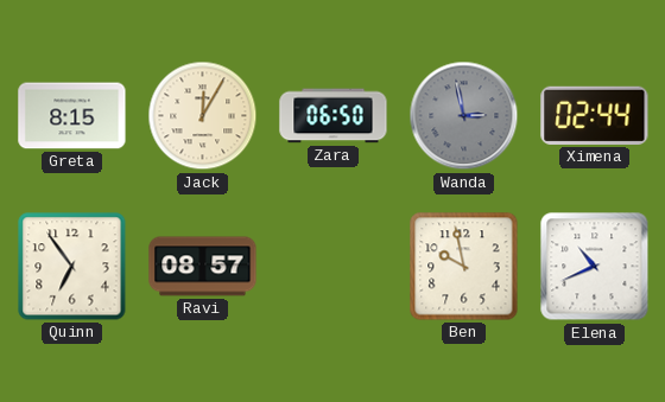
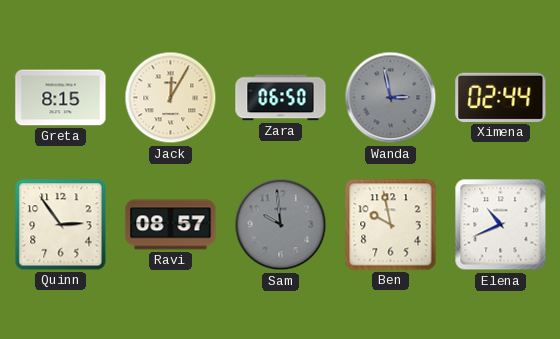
Quinn: 6:54 -> 2:54 (61, 225)
Sam: none -> 9:59 (281, 225)
